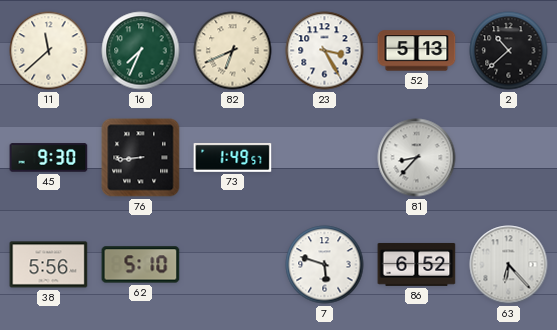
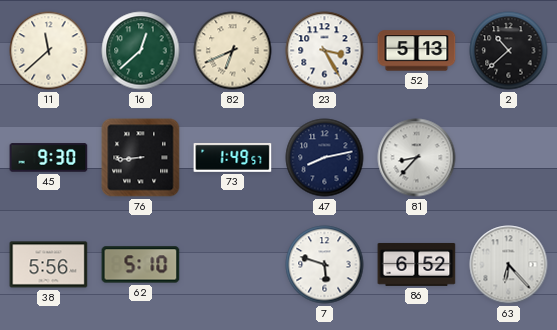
16: 7:34 -> 12:38 (141, 51)
47: none -> 8:13 (325, 158)
